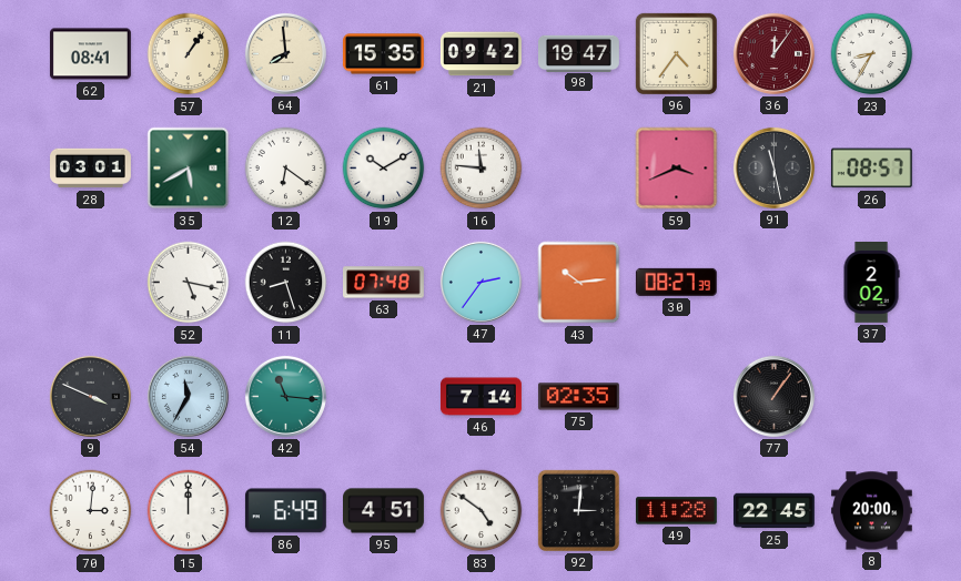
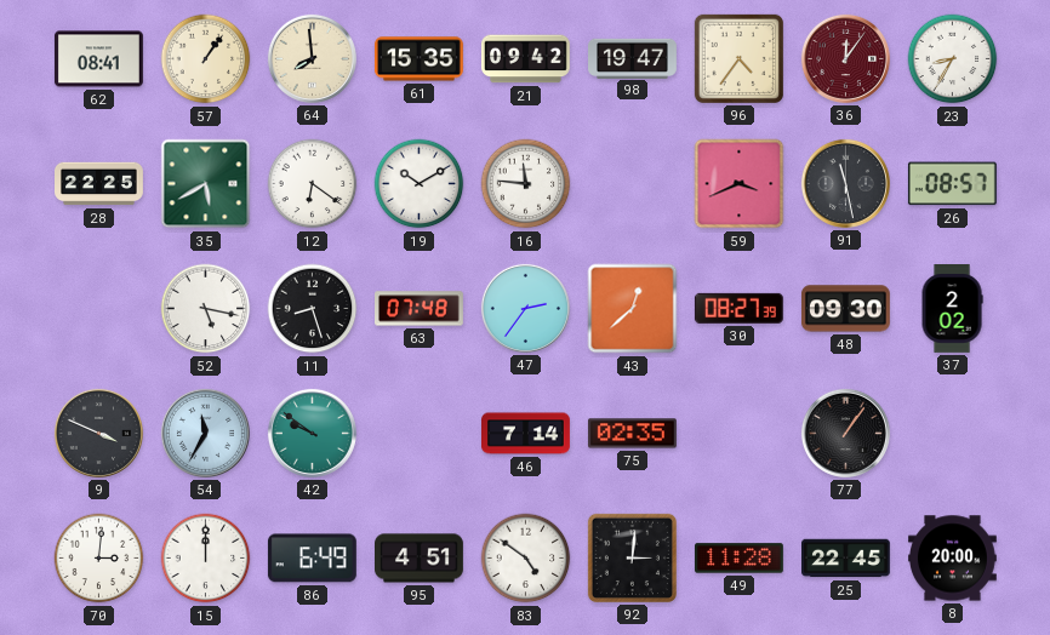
28: 03:01 -> 22:25 (99, 184)
43: 10:14 -> 12:38 (633, 309)
48: none -> 09:30 (845, 309)
42: 11:16 -> 9:51 (312, 433)
